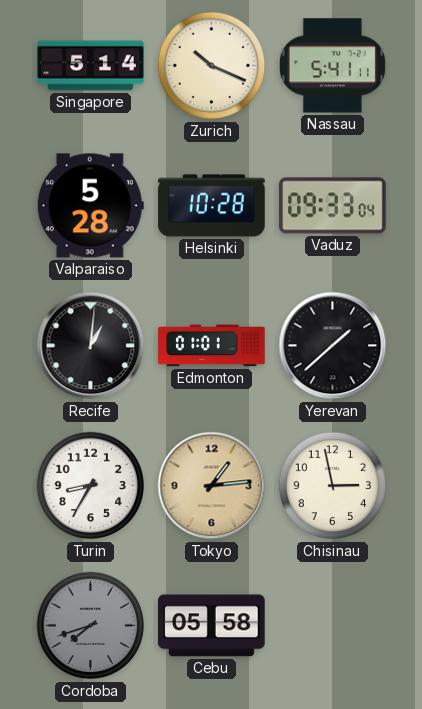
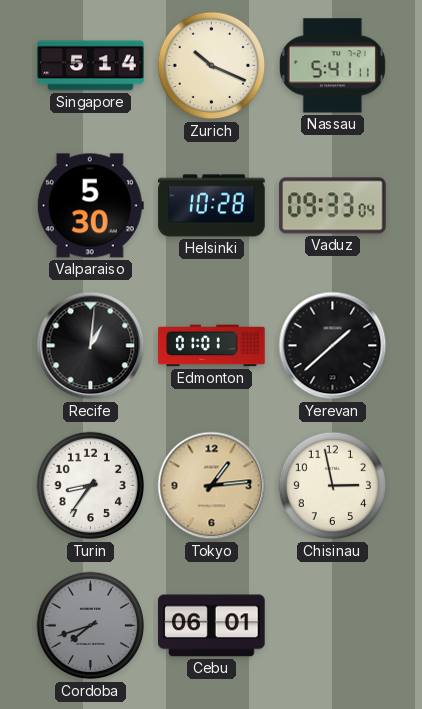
Valparaiso: 5:28 -> 5:30 (90, 206)
Turin: 8:35 -> 8:36 (91, 486)
Cebu: 05:58 -> 06:01 (212, 626)
